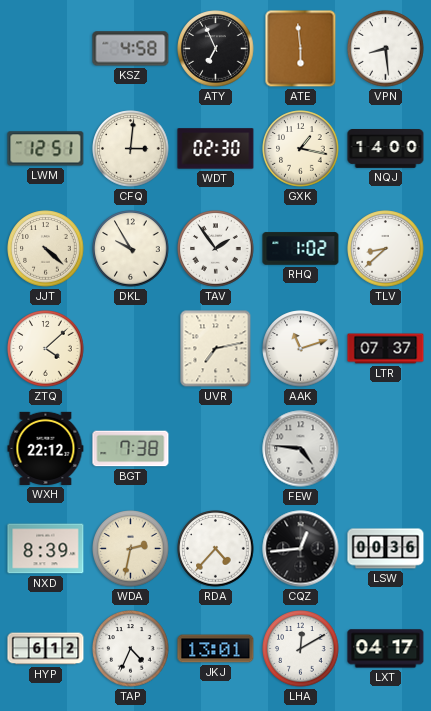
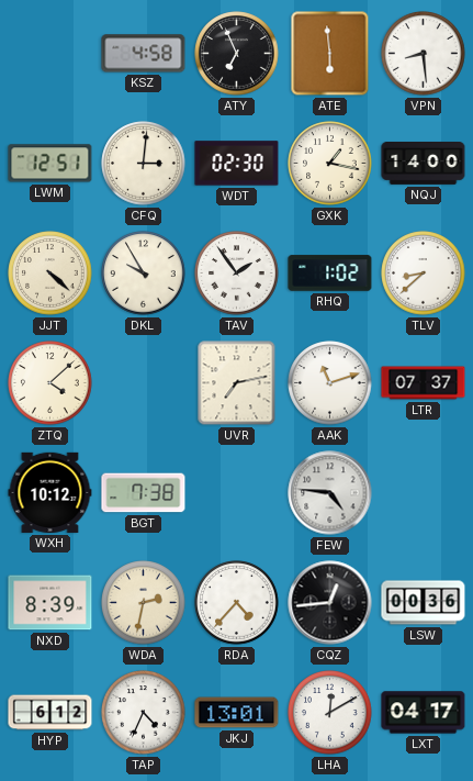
WXH: 22:12 -> 10:12 (50, 492)
